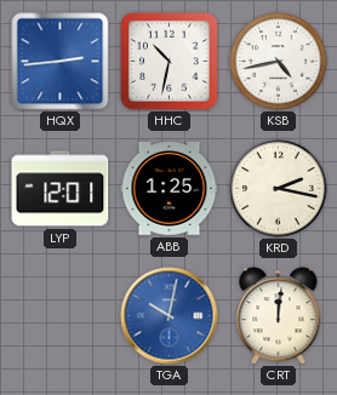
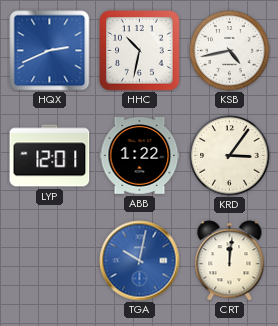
HQX: 2:44 -> 2:41 (50, 51)
ABB: 1:25 -> 1:22 (140, 156)
KRD: 2:17 -> 3:06 (230, 156)
